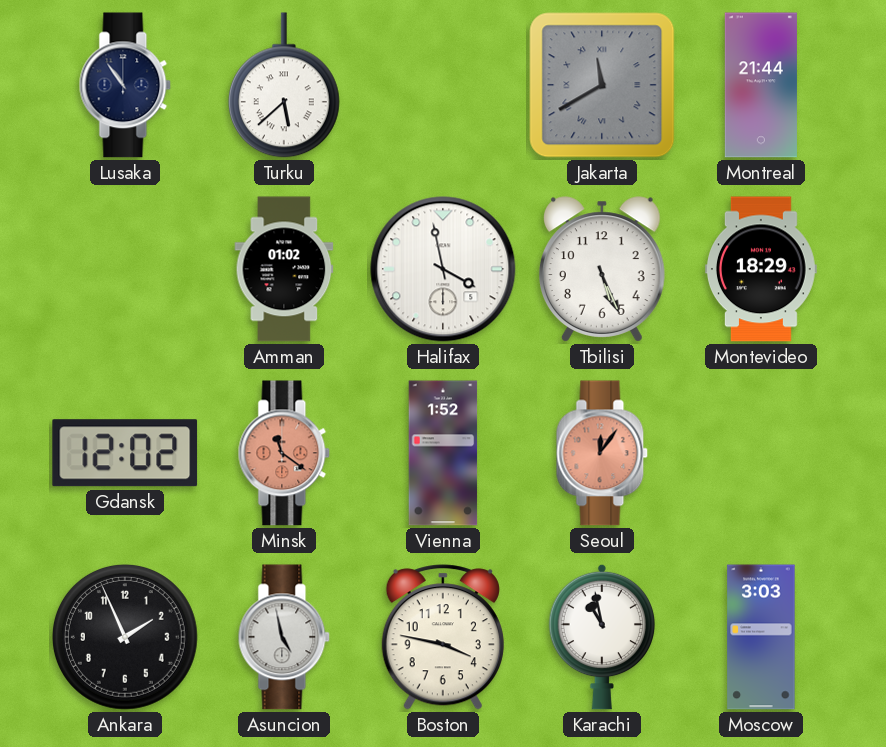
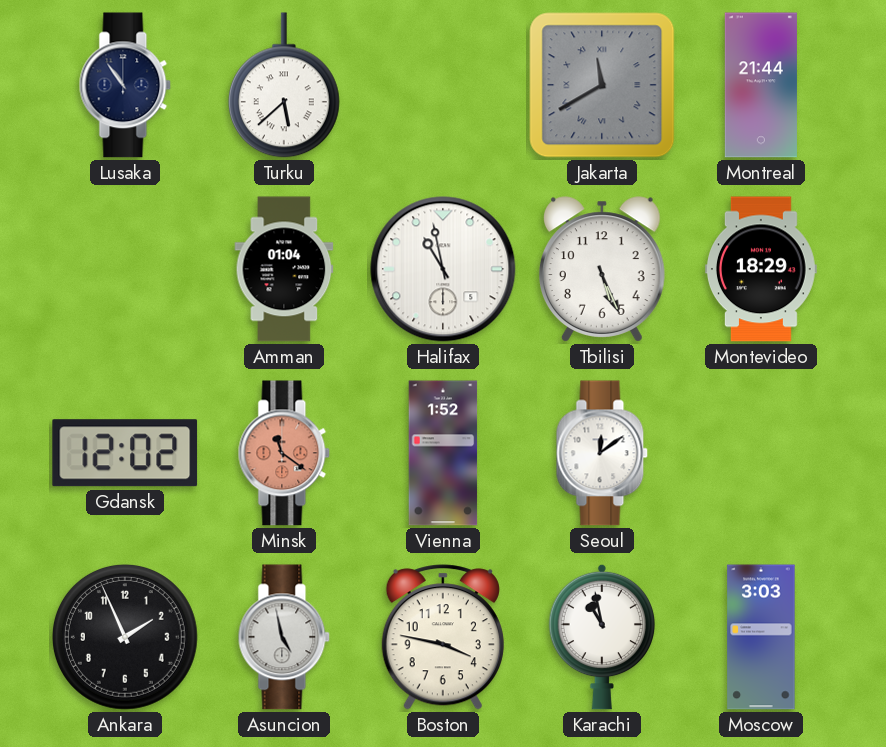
Amman: 01:02 -> 01:04 (284, 269)
Halifax: 3:58 -> 10:58 (443, 269)
Seoul: 12:06 -> 12:09 (602, 453)
Seoul dial: salmon -> white (602, 453)
